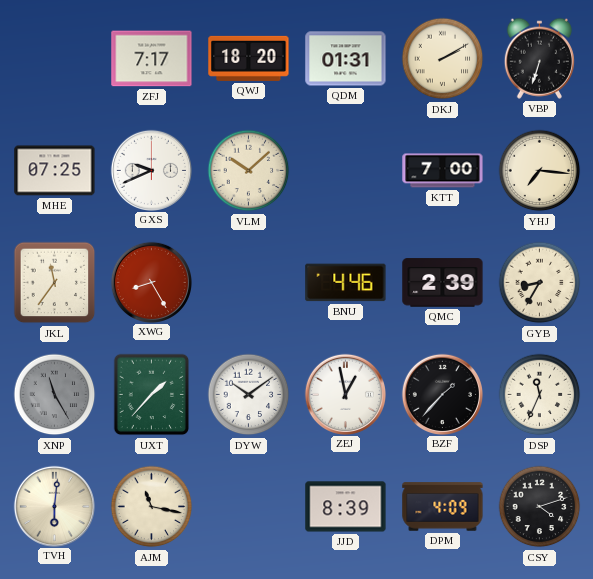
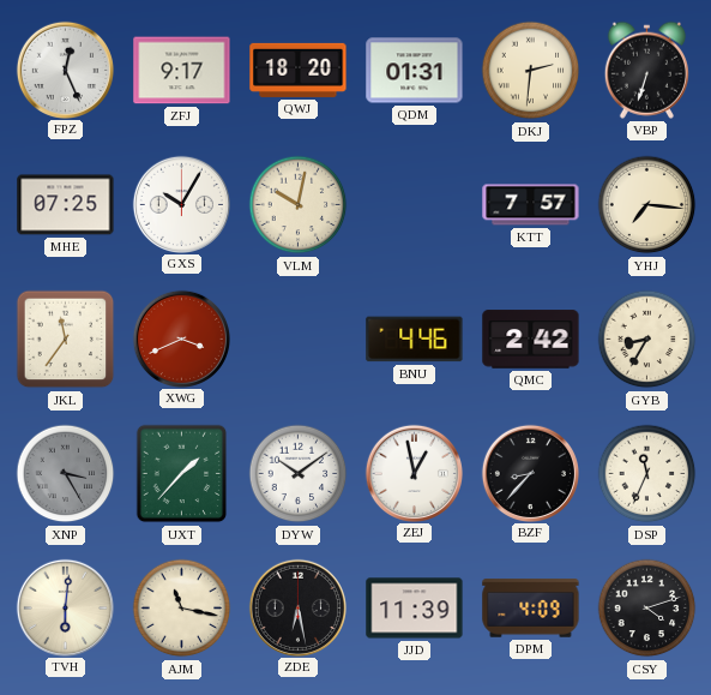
FPZ: none -> 12:26 (65, 70)
ZFJ: 7:17 -> 9:17 (182, 71)
DKJ: 2:10 -> 2:31 (531, 71)
GXS: 9:41 -> 10:05 (181, 204)
VLM: 10:08 -> 10:02 (299, 205)
KTT: 7:00 -> 7:57 (531, 205)
XWG: 8:25 -> 3:41 (181, 338)
QMC: 2:39 -> 2:42 (531, 340)
XNP: 11:25 -> 3:25 (66, 474)
BZF: 1:37 -> 8:37 (530, 473)
ZDE: none -> 6:28 (297, 607)
JJD: 8:39 -> 11:39 (415, 609)
